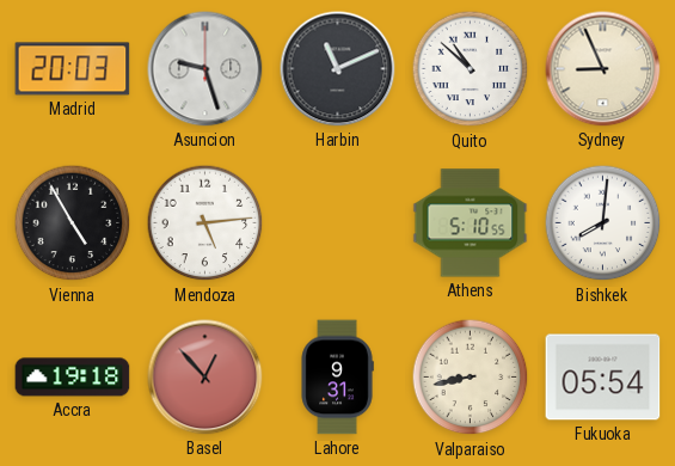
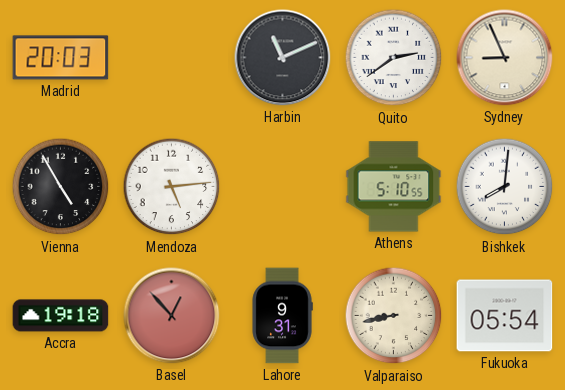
Asuncion: 9:27 -> none (205, 69)
Quito: 10:52 -> 2:39 (394, 58)
